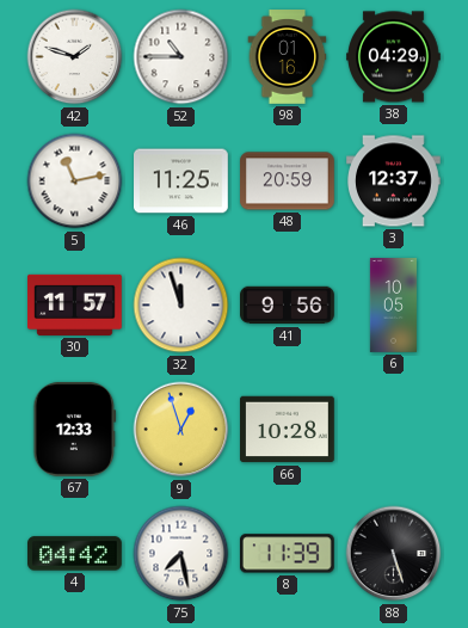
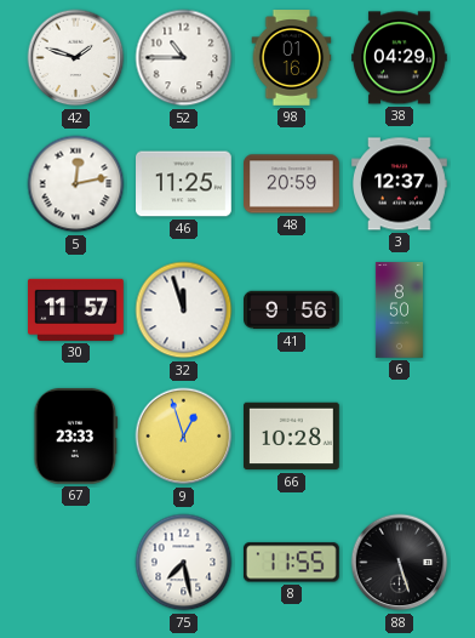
5: 11:13 -> 12:13 (76, 184)
6: 10:05 -> 8:50 (399, 311)
67: 12:33 -> 23:33 (76, 437)
4: 04:42 -> none (75, 554)
8: 11:39 -> 11:55 (291, 563)
